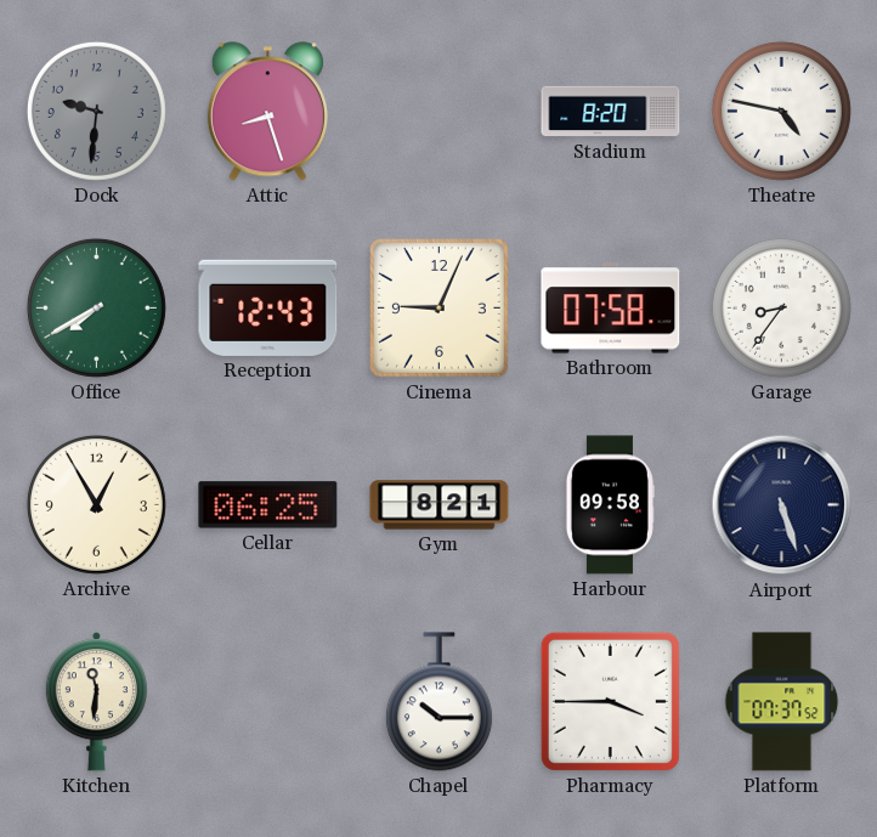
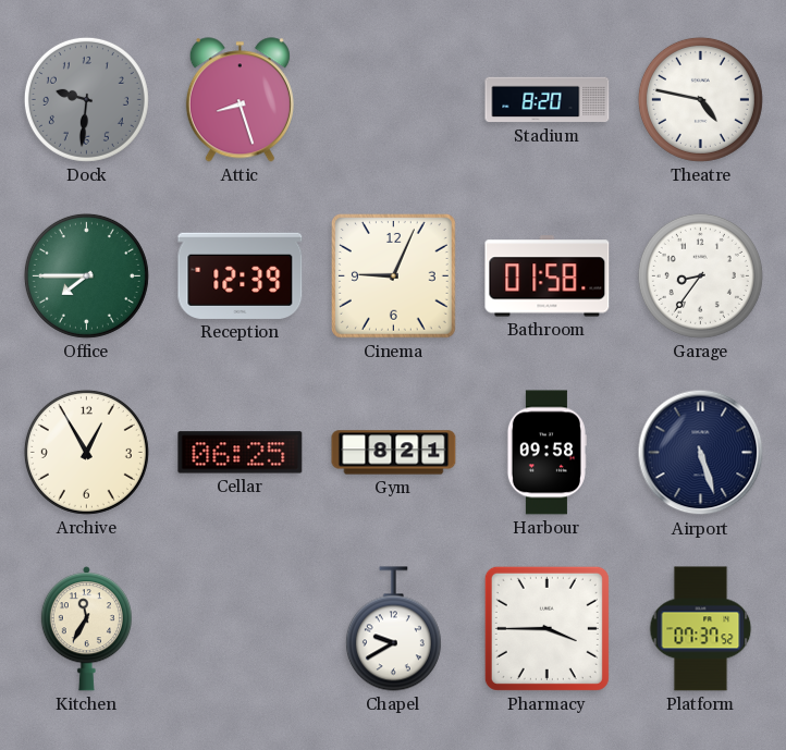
Office: 7:40 -> 7:45 (86, 275)
Reception: 12:43 -> 12:39 (241, 275)
Bathroom: 07:58 -> 01:58 (548, 276)
Kitchen: 11:31 -> 11:35 (86, 629)
Chapel: 10:15 -> 9:40 (393, 629)
